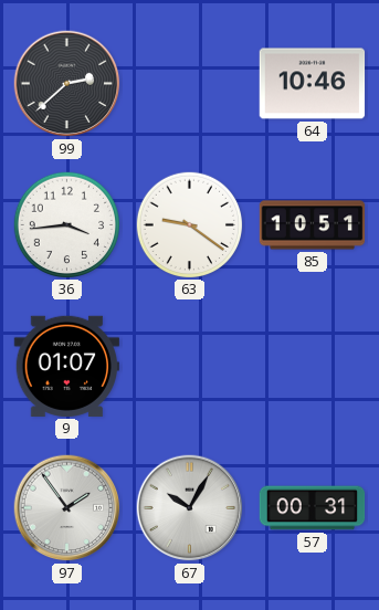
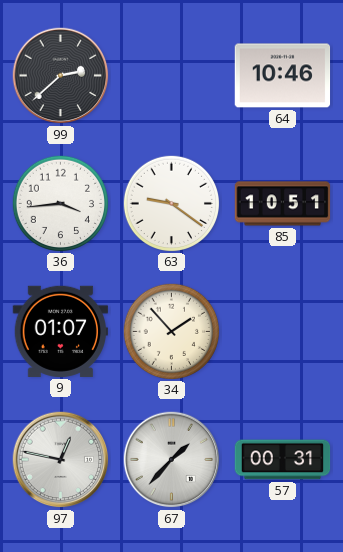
34: none -> 1:53 (171, 331)
97: 1:54 -> 12:47 (61, 460)
67: 10:05 -> 1:37 (172, 460)
